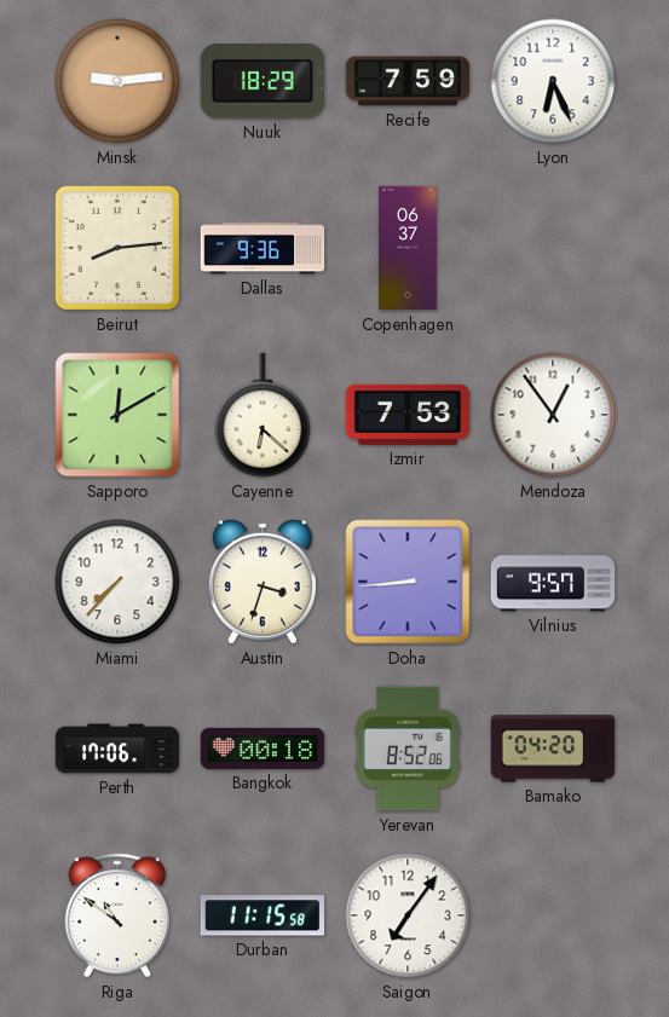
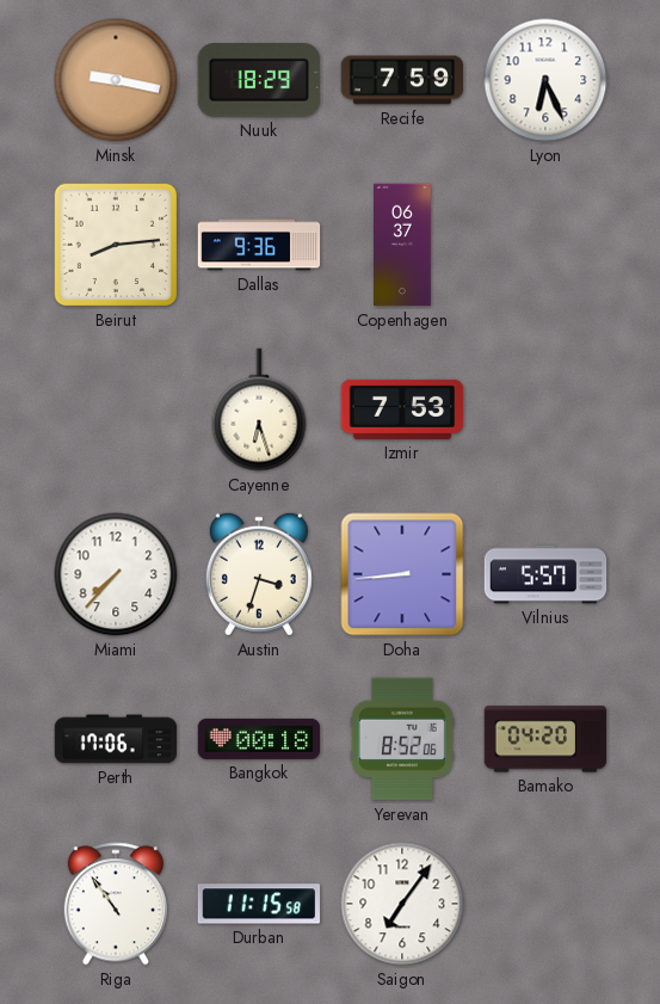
Minsk: 9:14 -> 9:17 (116, 80)
Sapporo: 12:10 -> none (117, 415)
Cayenne: 6:22 -> 6:27 (259, 409)
Mendoza: 12:54 -> none (553, 415)
Vilnius: 9:57 -> 5:57 (545, 574)
Riga: 10:51 -> 10:54 (116, 904)
